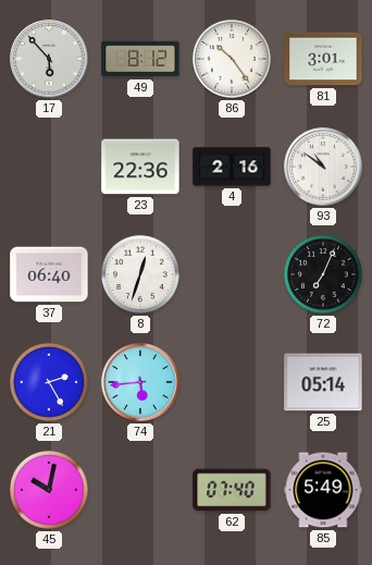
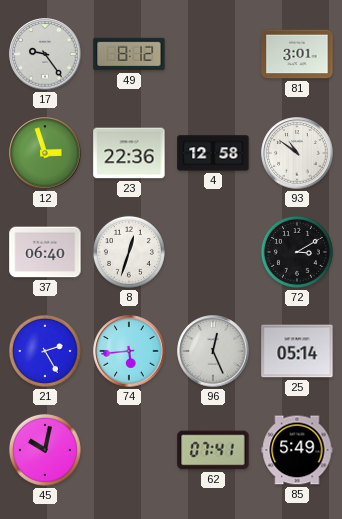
17: 5:53 -> 9:24 (45, 54)
86: 10:24 -> none (232, 59)
12: none -> 2:57 (45, 153)
4: 2:16 -> 12:58 (213, 153)
72: 7:04 -> 3:10 (297, 252)
96: none -> 12:26 (213, 351)
62: 07:40 -> 07:41 (213, 450)
